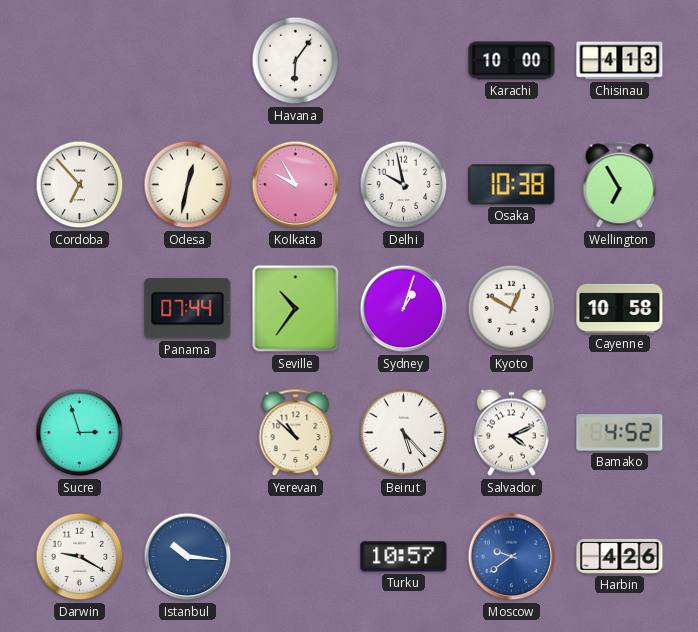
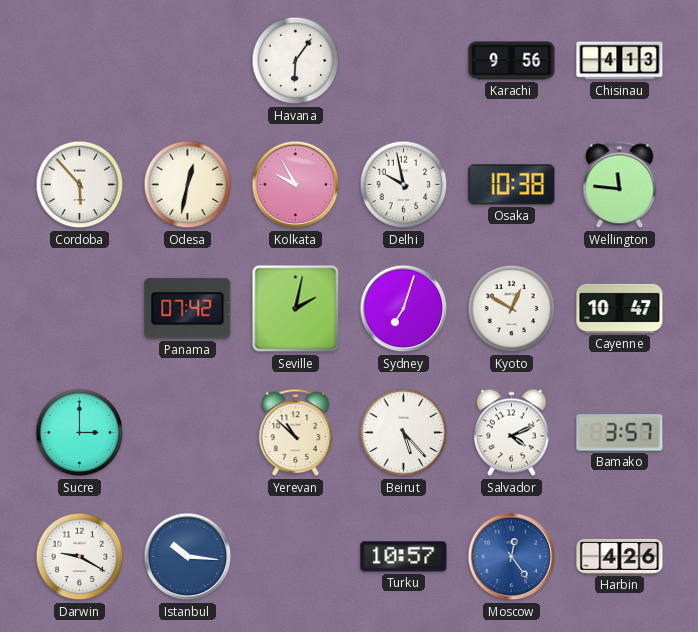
Karachi: 10:00 -> 9:56 (512, 61)
Cordoba: 6:53 -> 5:53 (80, 185)
Wellington: 6:55 -> 11:46 (620, 185)
Panama: 07:44 -> 07:42 (188, 309)
Seville: 10:36 -> 2:02 (296, 309)
Sydney: 1:03 -> 7:03 (404, 309)
Cayenne: 10:58 -> 10:47 (620, 308)
Sucre: 2:57 -> 3:00 (80, 433)
Bamako: 4:52 -> 3:57 (620, 433)
Moscow: 9:39 -> 12:24 (512, 557)
